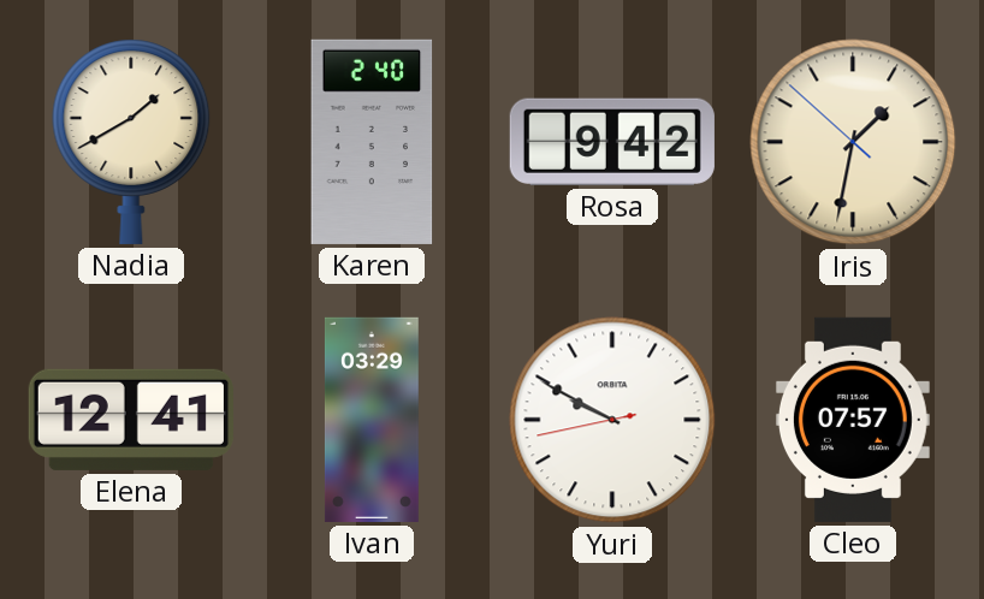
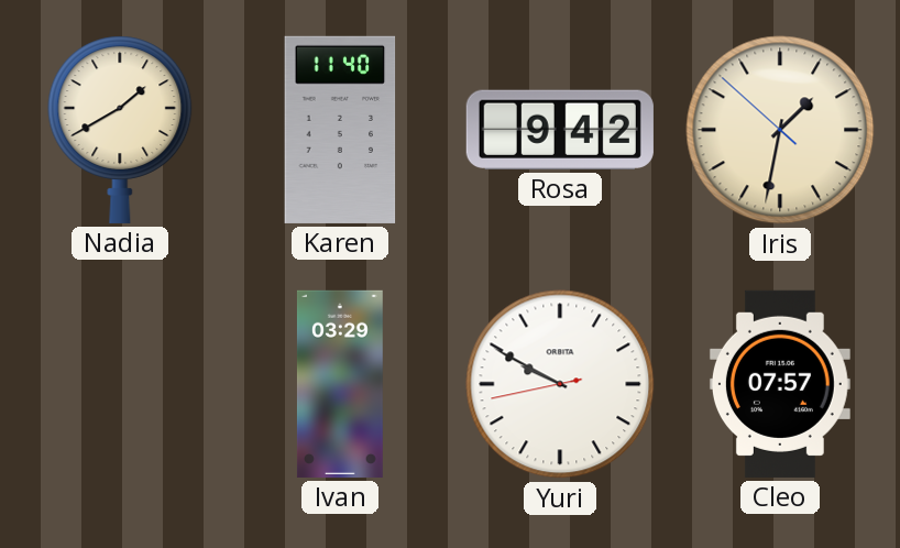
Karen: 2:40 -> 11:40 (340, 130)
Elena: 12:41 -> none (131, 420)
